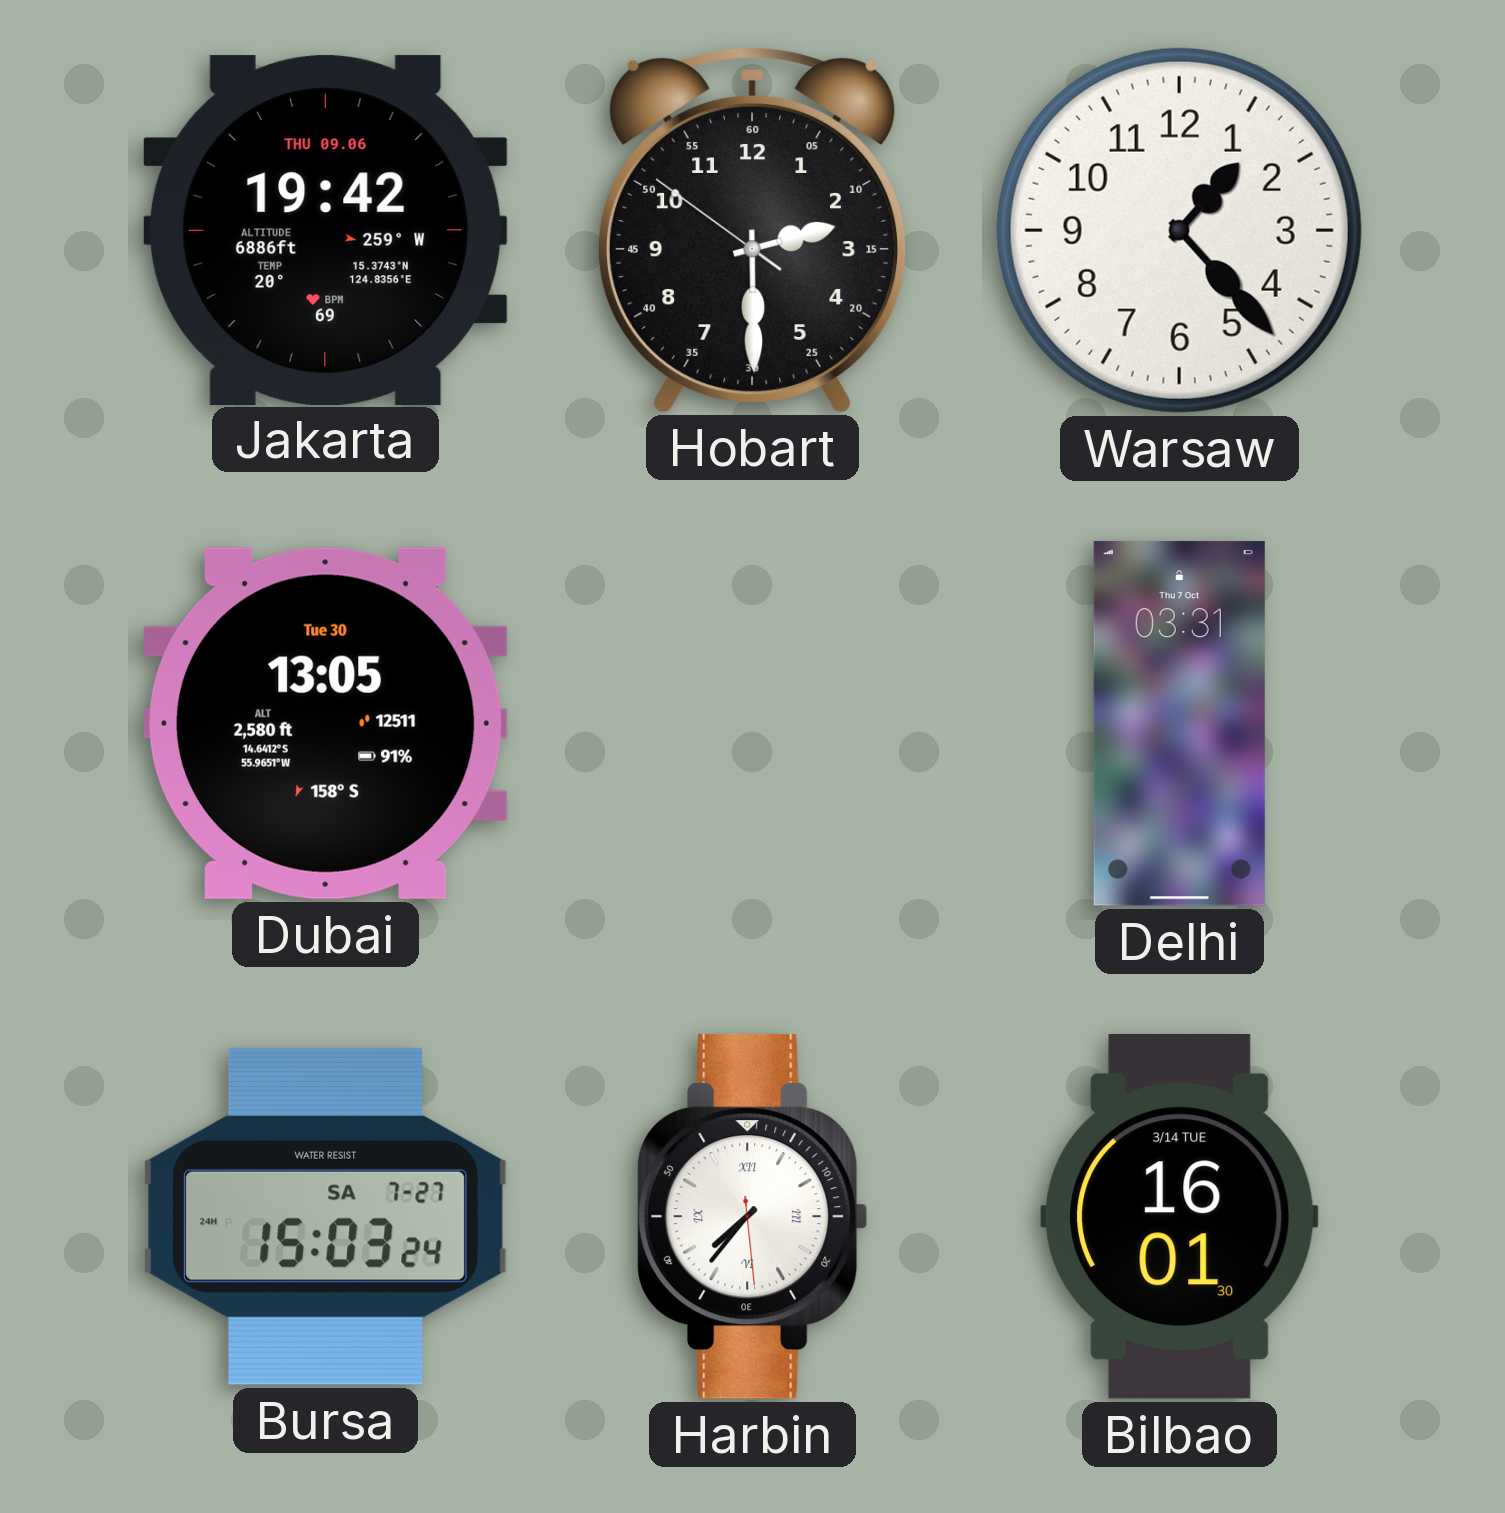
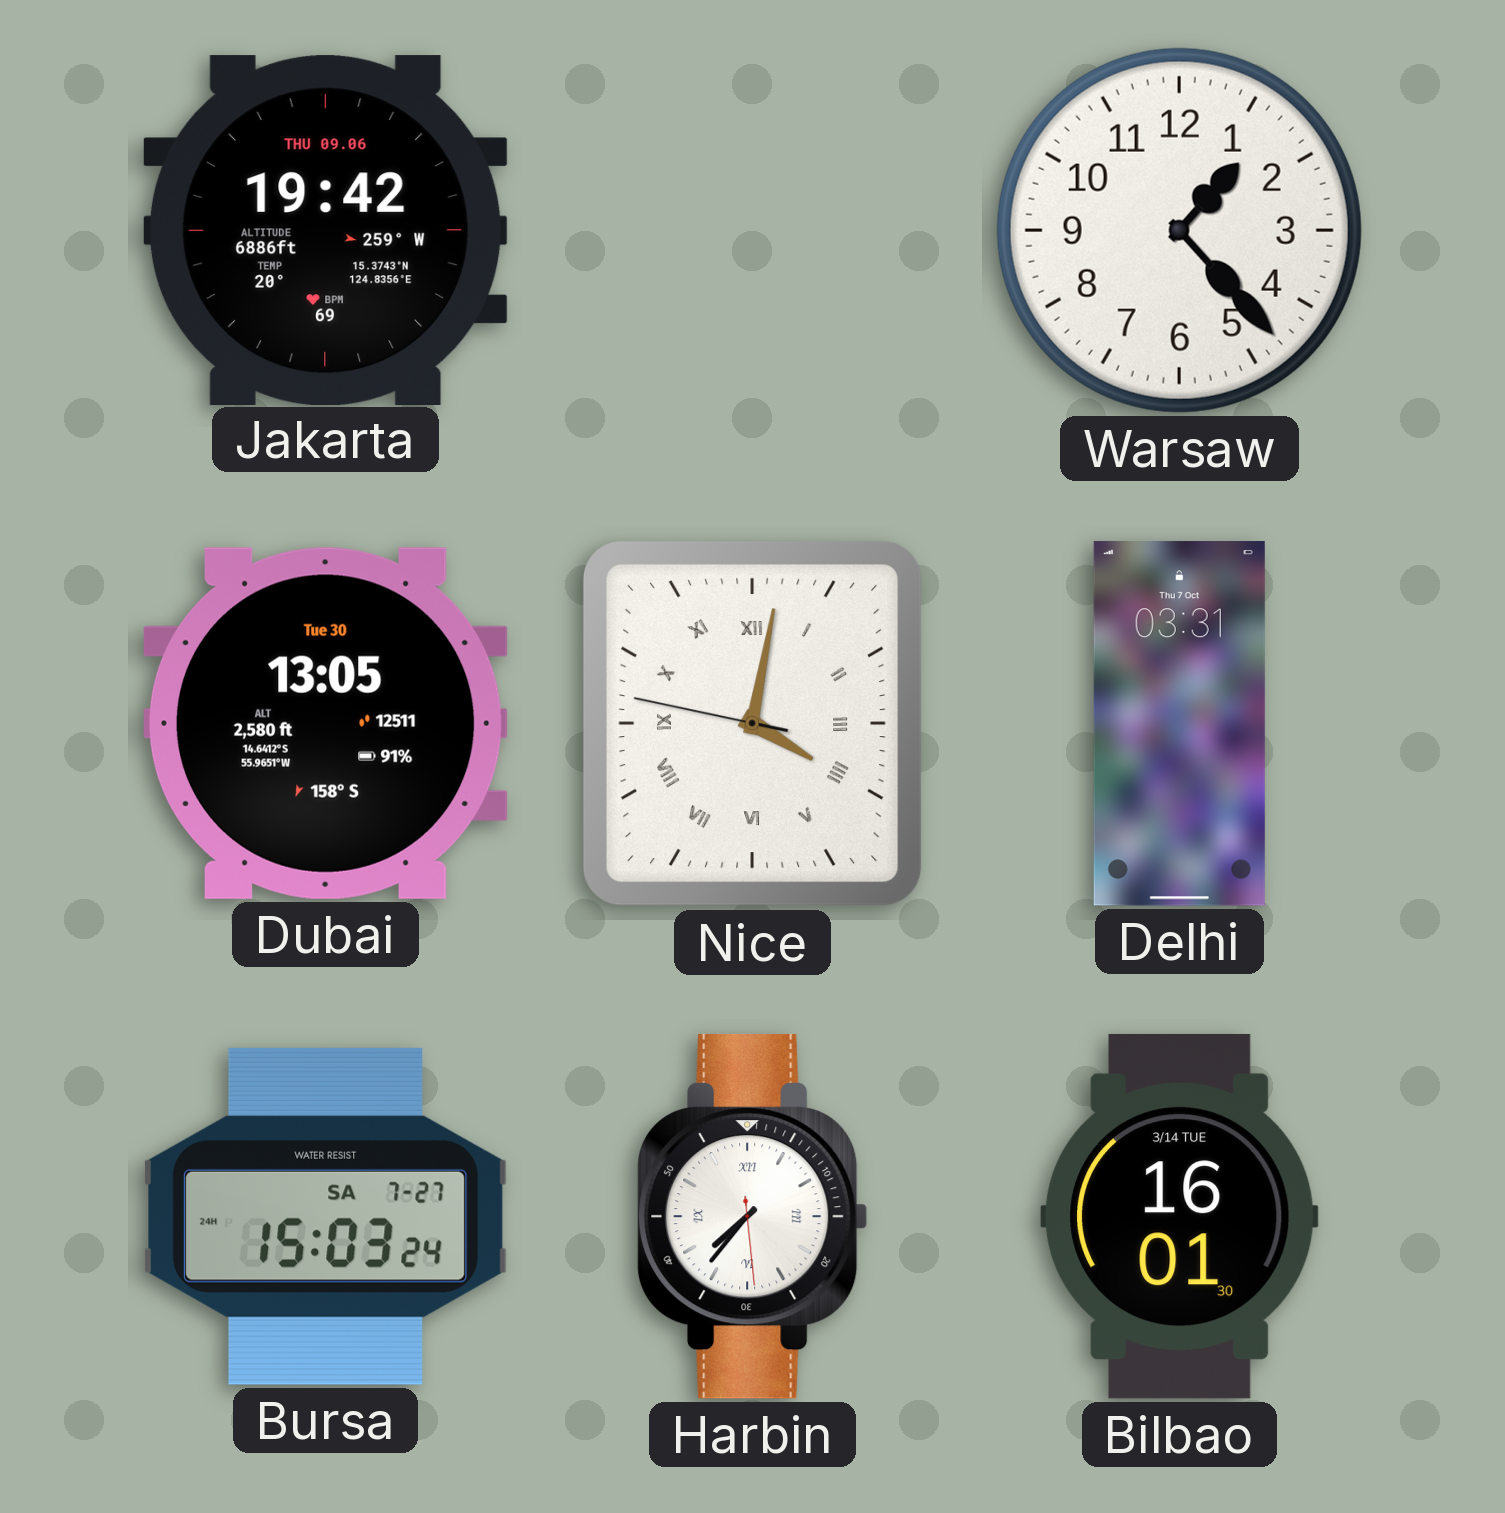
Hobart: 2:29 -> none (753, 229)
Nice: none -> 4:01 (752, 723)
